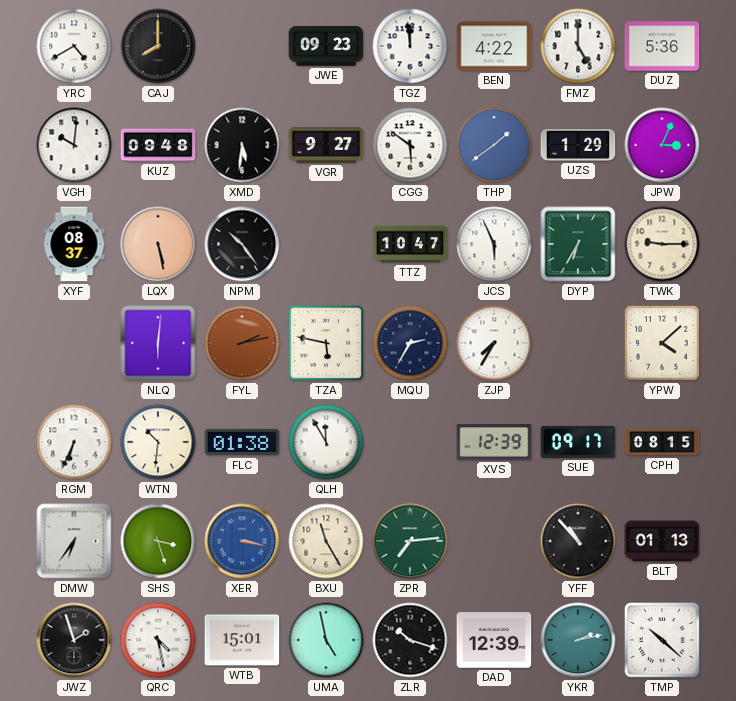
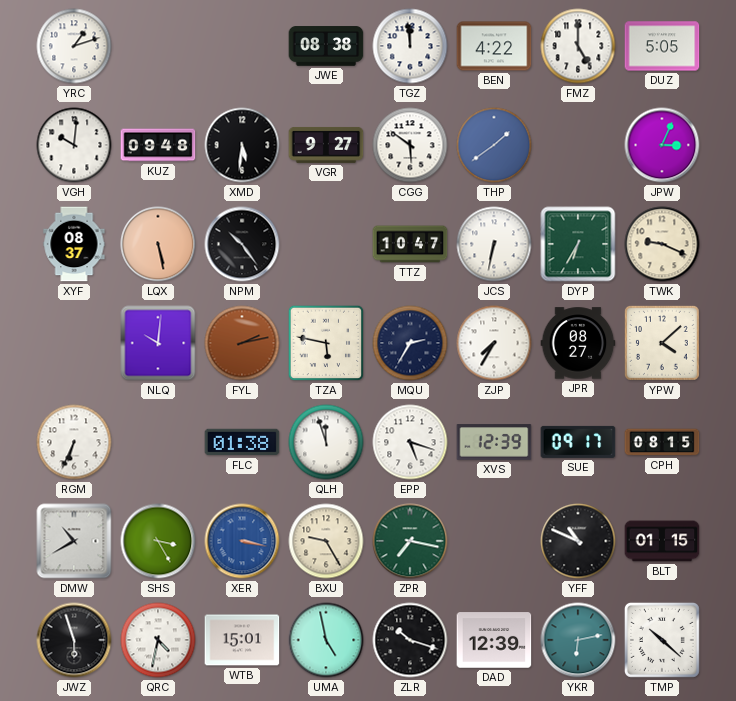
YRC: 4:40 -> 1:12 (74, 46)
CAJ: 8:00 -> none (158, 46)
JWE: 09:23 -> 08:38 (326, 46)
DUZ: 5:36 -> 5:05 (662, 46)
UZS: 1:29 -> none (578, 146)
JCS: 5:56 -> 6:32 (494, 244)
TWK: 9:15 -> 9:19 (662, 244)
NLQ: 6:01 -> 10:01 (158, 343)
JPR: none -> 08:27 (578, 343)
WTN: 10:31 -> none (158, 442)
QLH: 11:55 -> 11:57 (326, 442)
EPP: none -> 5:18 (410, 442)
DMW: 6:36 -> 10:40 (74, 541)
SHS: 3:27 -> 3:25 (158, 541)
BXU: 11:25 -> 9:25 (326, 541)
ZPR: 7:14 -> 7:17 (410, 541)
YFF: 10:53 -> 10:49 (578, 541)
BLT: 01:13 -> 01:15 (662, 541)
JWZ: 1:57 -> 5:57 (74, 640)
QRC: 4:28 -> 4:32 (158, 640)
YKR: 2:13 -> 6:13 (578, 640)
